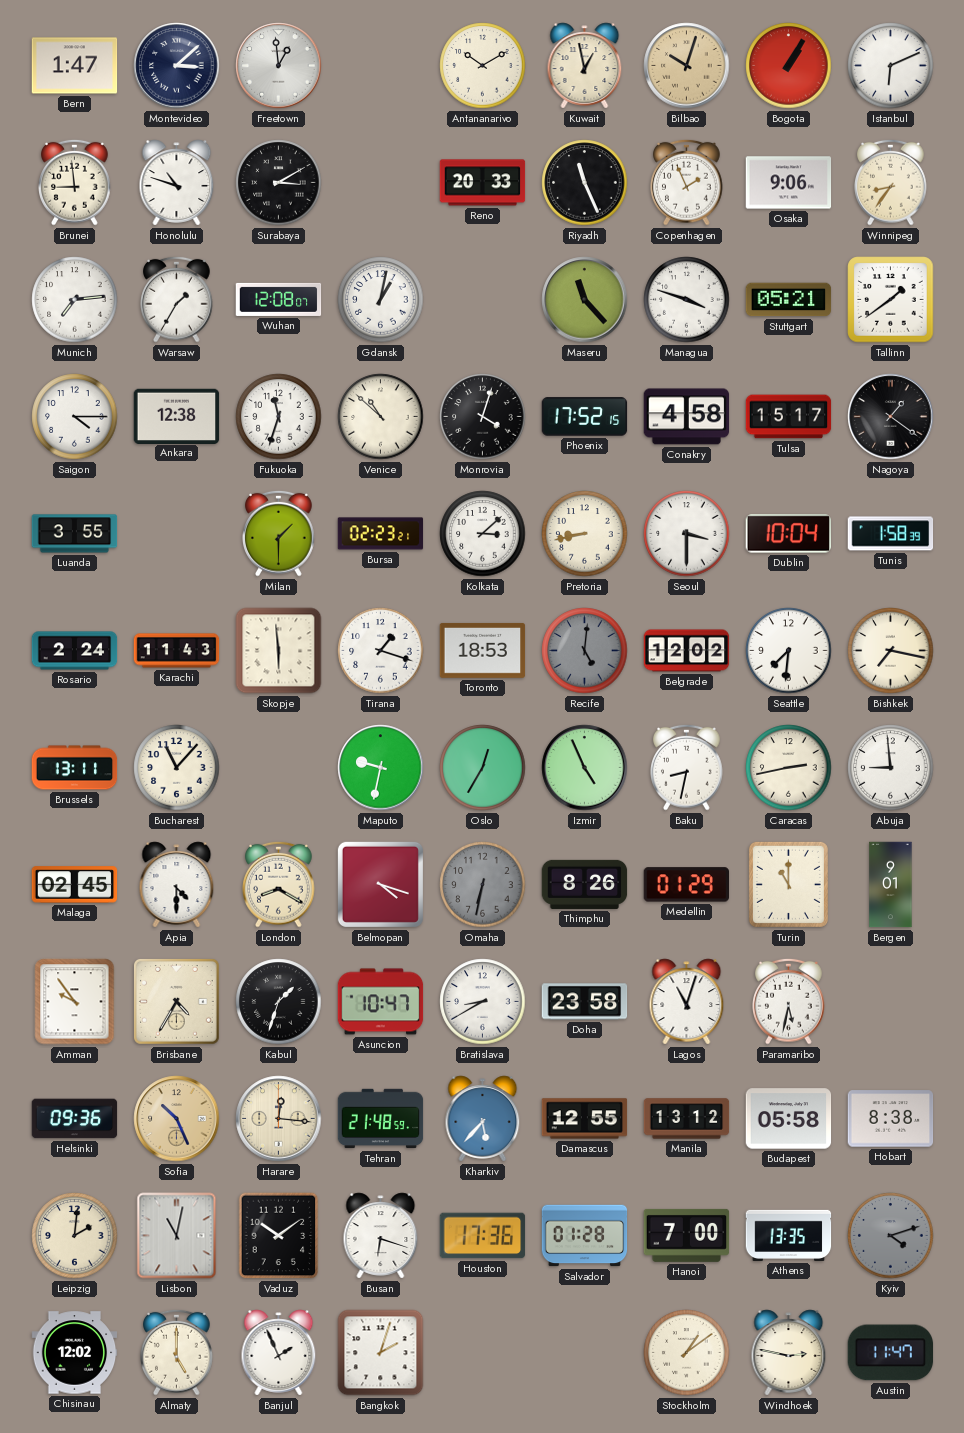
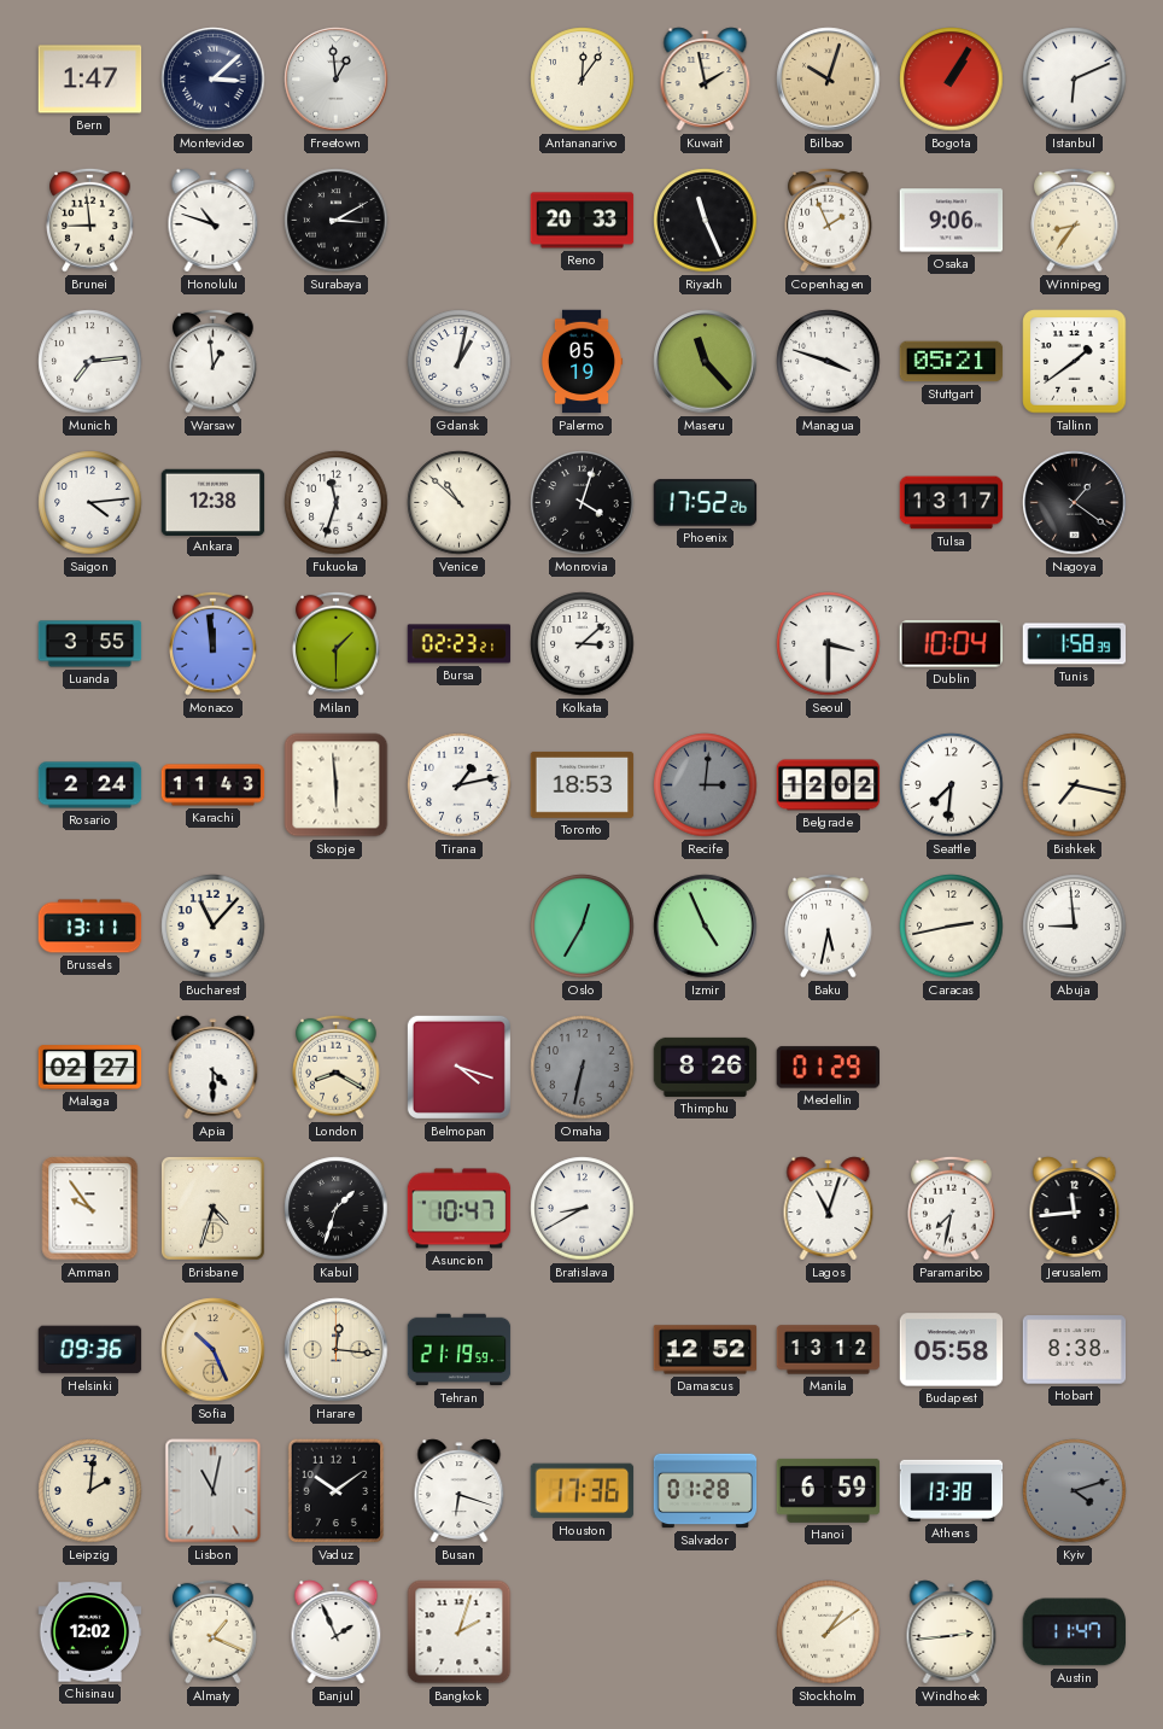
Antananarivo: 10:10 -> 12:06 (583, 80)
Kuwait: 12:58 -> 1:58 (706, 80)
Warsaw: 1:35 -> 12:59 (214, 361)
Wuhan: 12:08 -> none (279, 299)
Palermo: none -> 05:19 (581, 362)
Saigon: 4:15 -> 4:14 (90, 503)
Phoenix: 17:52:15 -> 17:52:26 (706, 503)
Conakry: 4:58 -> none (687, 417)
Tulsa: 15:17 -> 13:17 (952, 503)
Monaco: none -> 11:59 (214, 643)
Pretoria: 8:43 -> none (585, 534)
Tirana: 1:18 -> 1:13 (460, 785)
Recife: 5:01 -> 3:01 (706, 785)
Maputo: 9:32 -> none (381, 768)
Baku: 8:32 -> 5:32 (829, 925)
Malaga: 02:45 -> 02:27 (90, 1068)
Turin: 11:00 -> none (788, 884)
Bergen: 9:01 -> none (891, 885)
Brisbane: 4:35 -> 4:33 (212, 1208)
Doha: 23:58 -> none (585, 1002)
Paramaribo: 5:32 -> 7:32 (952, 1208)
Jerusalem: none -> 11:44 (1075, 1209)
Tehran: 21:48 -> 21:19 (460, 1350)
Kharkiv: 5:37 -> none (483, 1119)
Damascus: 12:55 -> 12:52 (706, 1350)
Hanoi: 7:00 -> 6:59 (829, 1490)
Athens: 13:35 -> 13:38 (952, 1490)
Almaty: 5:00 -> 1:19 (214, 1631)
Windhoek: 2:47 -> 2:44 (952, 1632)
